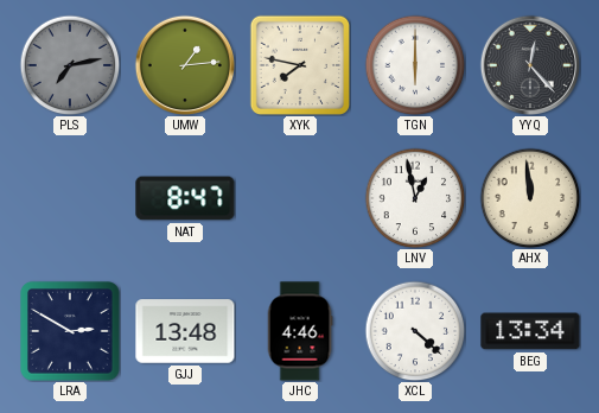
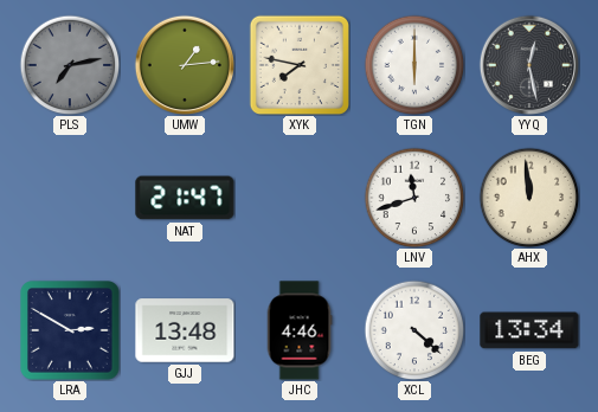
YYQ: 12:23 -> 12:28 (528, 64)
NAT: 8:47 -> 21:47 (185, 198)
LNV: 12:58 -> 11:42 (414, 198)
